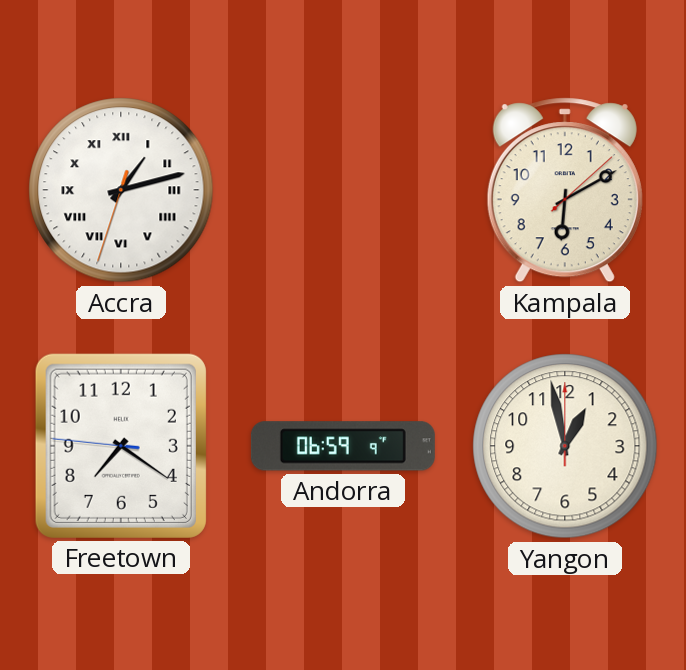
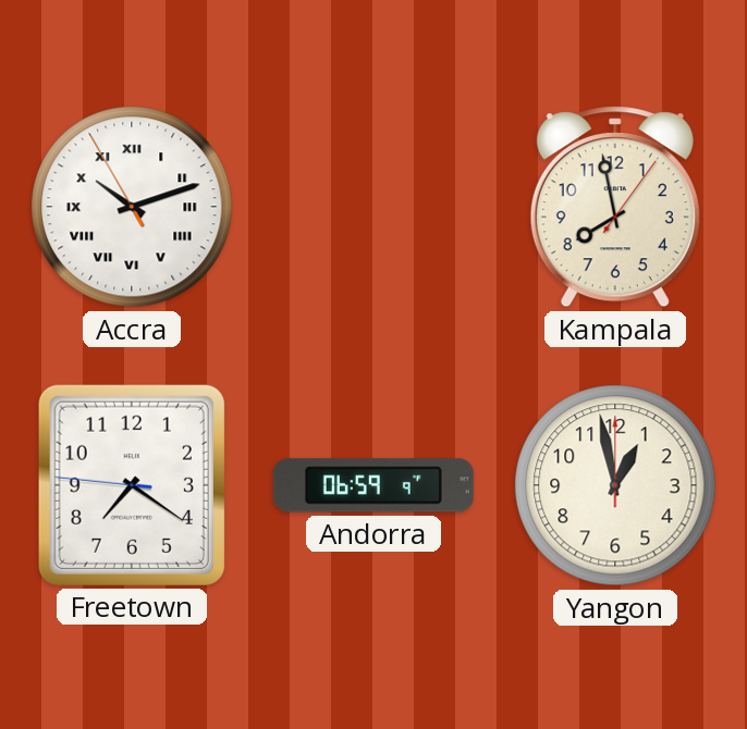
Accra: 1:12 -> 10:11 (132, 207)
Kampala: 6:10 -> 7:58 (615, 207)
